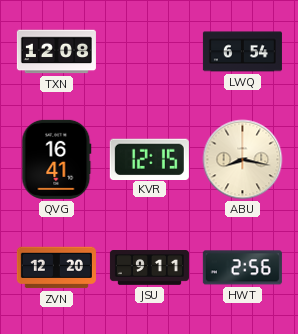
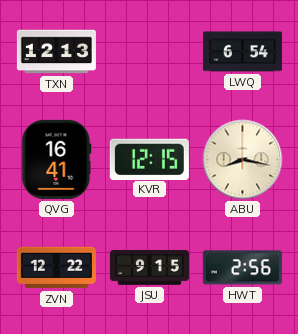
TXN: 12:08 -> 12:13 (56, 52)
ZVN: 12:20 -> 12:22 (56, 268)
JSU: 9:11 -> 9:15 (149, 268)
